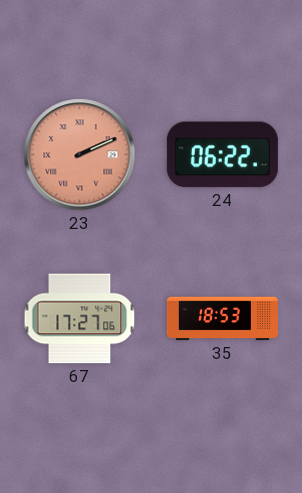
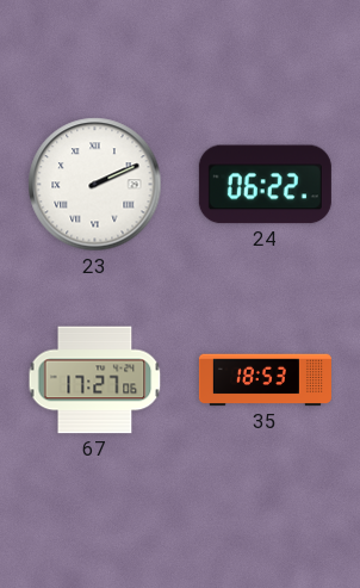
23 dial: salmon -> white (95, 185)
